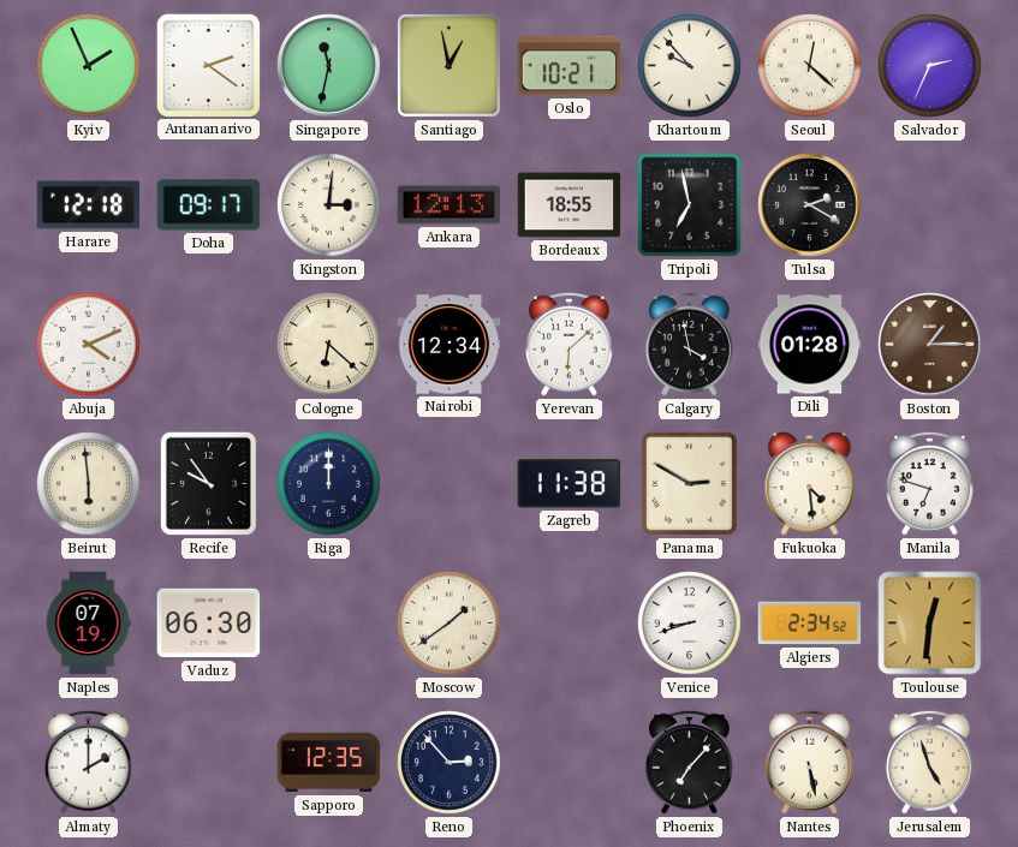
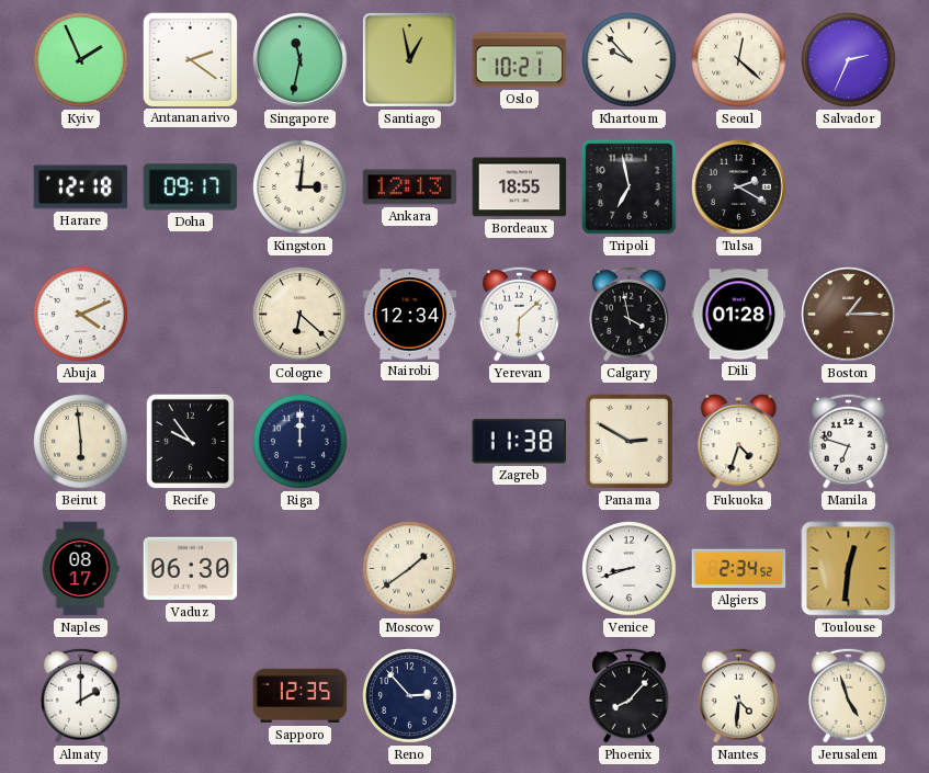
Fukuoka: 4:29 -> 4:33 (739, 442)
Naples: 07:19 -> 08:17 (80, 569)
Phoenix: 7:07 -> 8:07 (628, 695)
Nantes: 5:28 -> 4:31 (738, 695)
